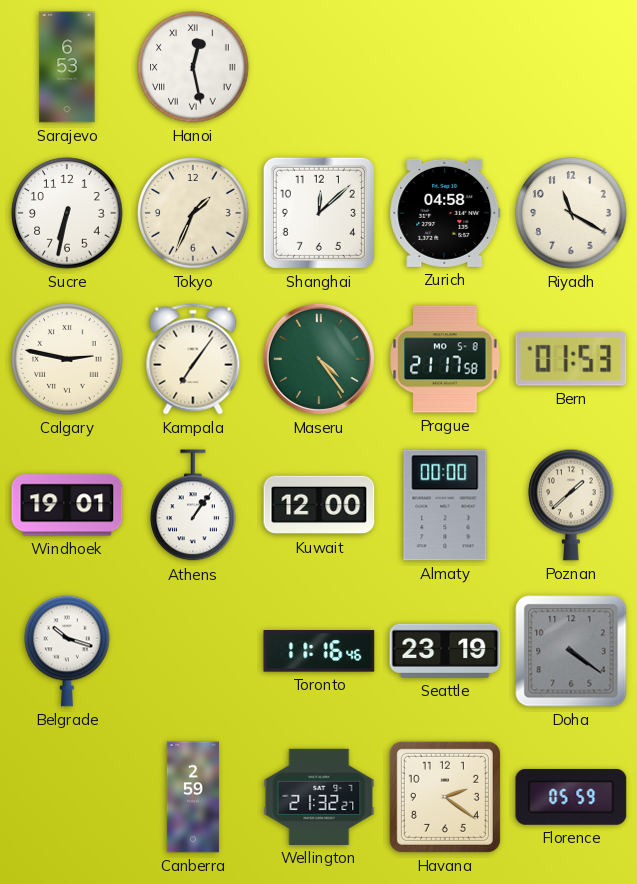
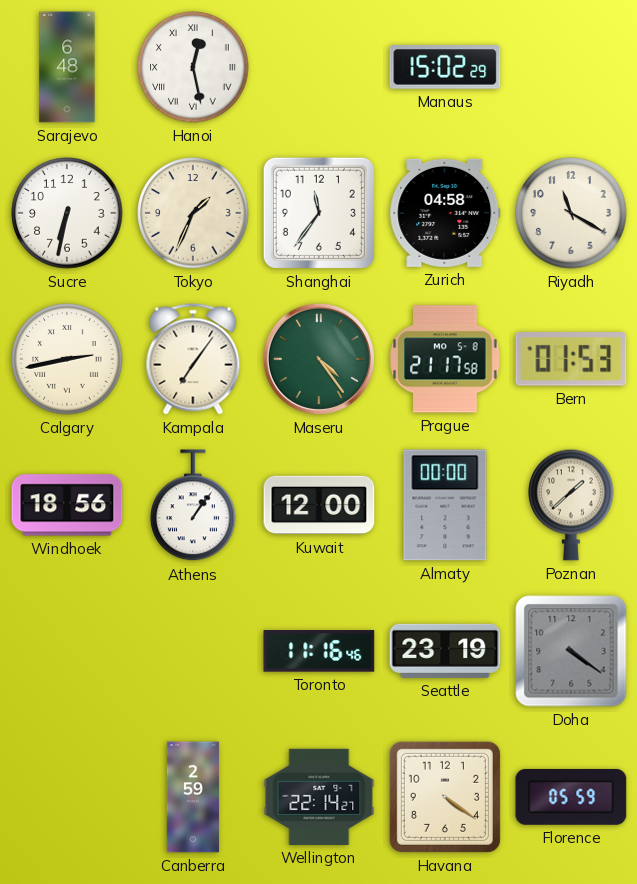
Sarajevo: 6:53 -> 6:48 (67, 67)
Manaus: none -> 15:02 (445, 67)
Shanghai: 12:08 -> 11:36 (319, 213)
Calgary: 2:47 -> 2:43 (67, 359)
Windhoek: 19:01 -> 18:56 (67, 505)
Belgrade: 10:18 -> none (67, 651)
Wellington: 21:32 -> 22:14 (319, 797)
Havana: 2:21 -> 4:21 (445, 797)
